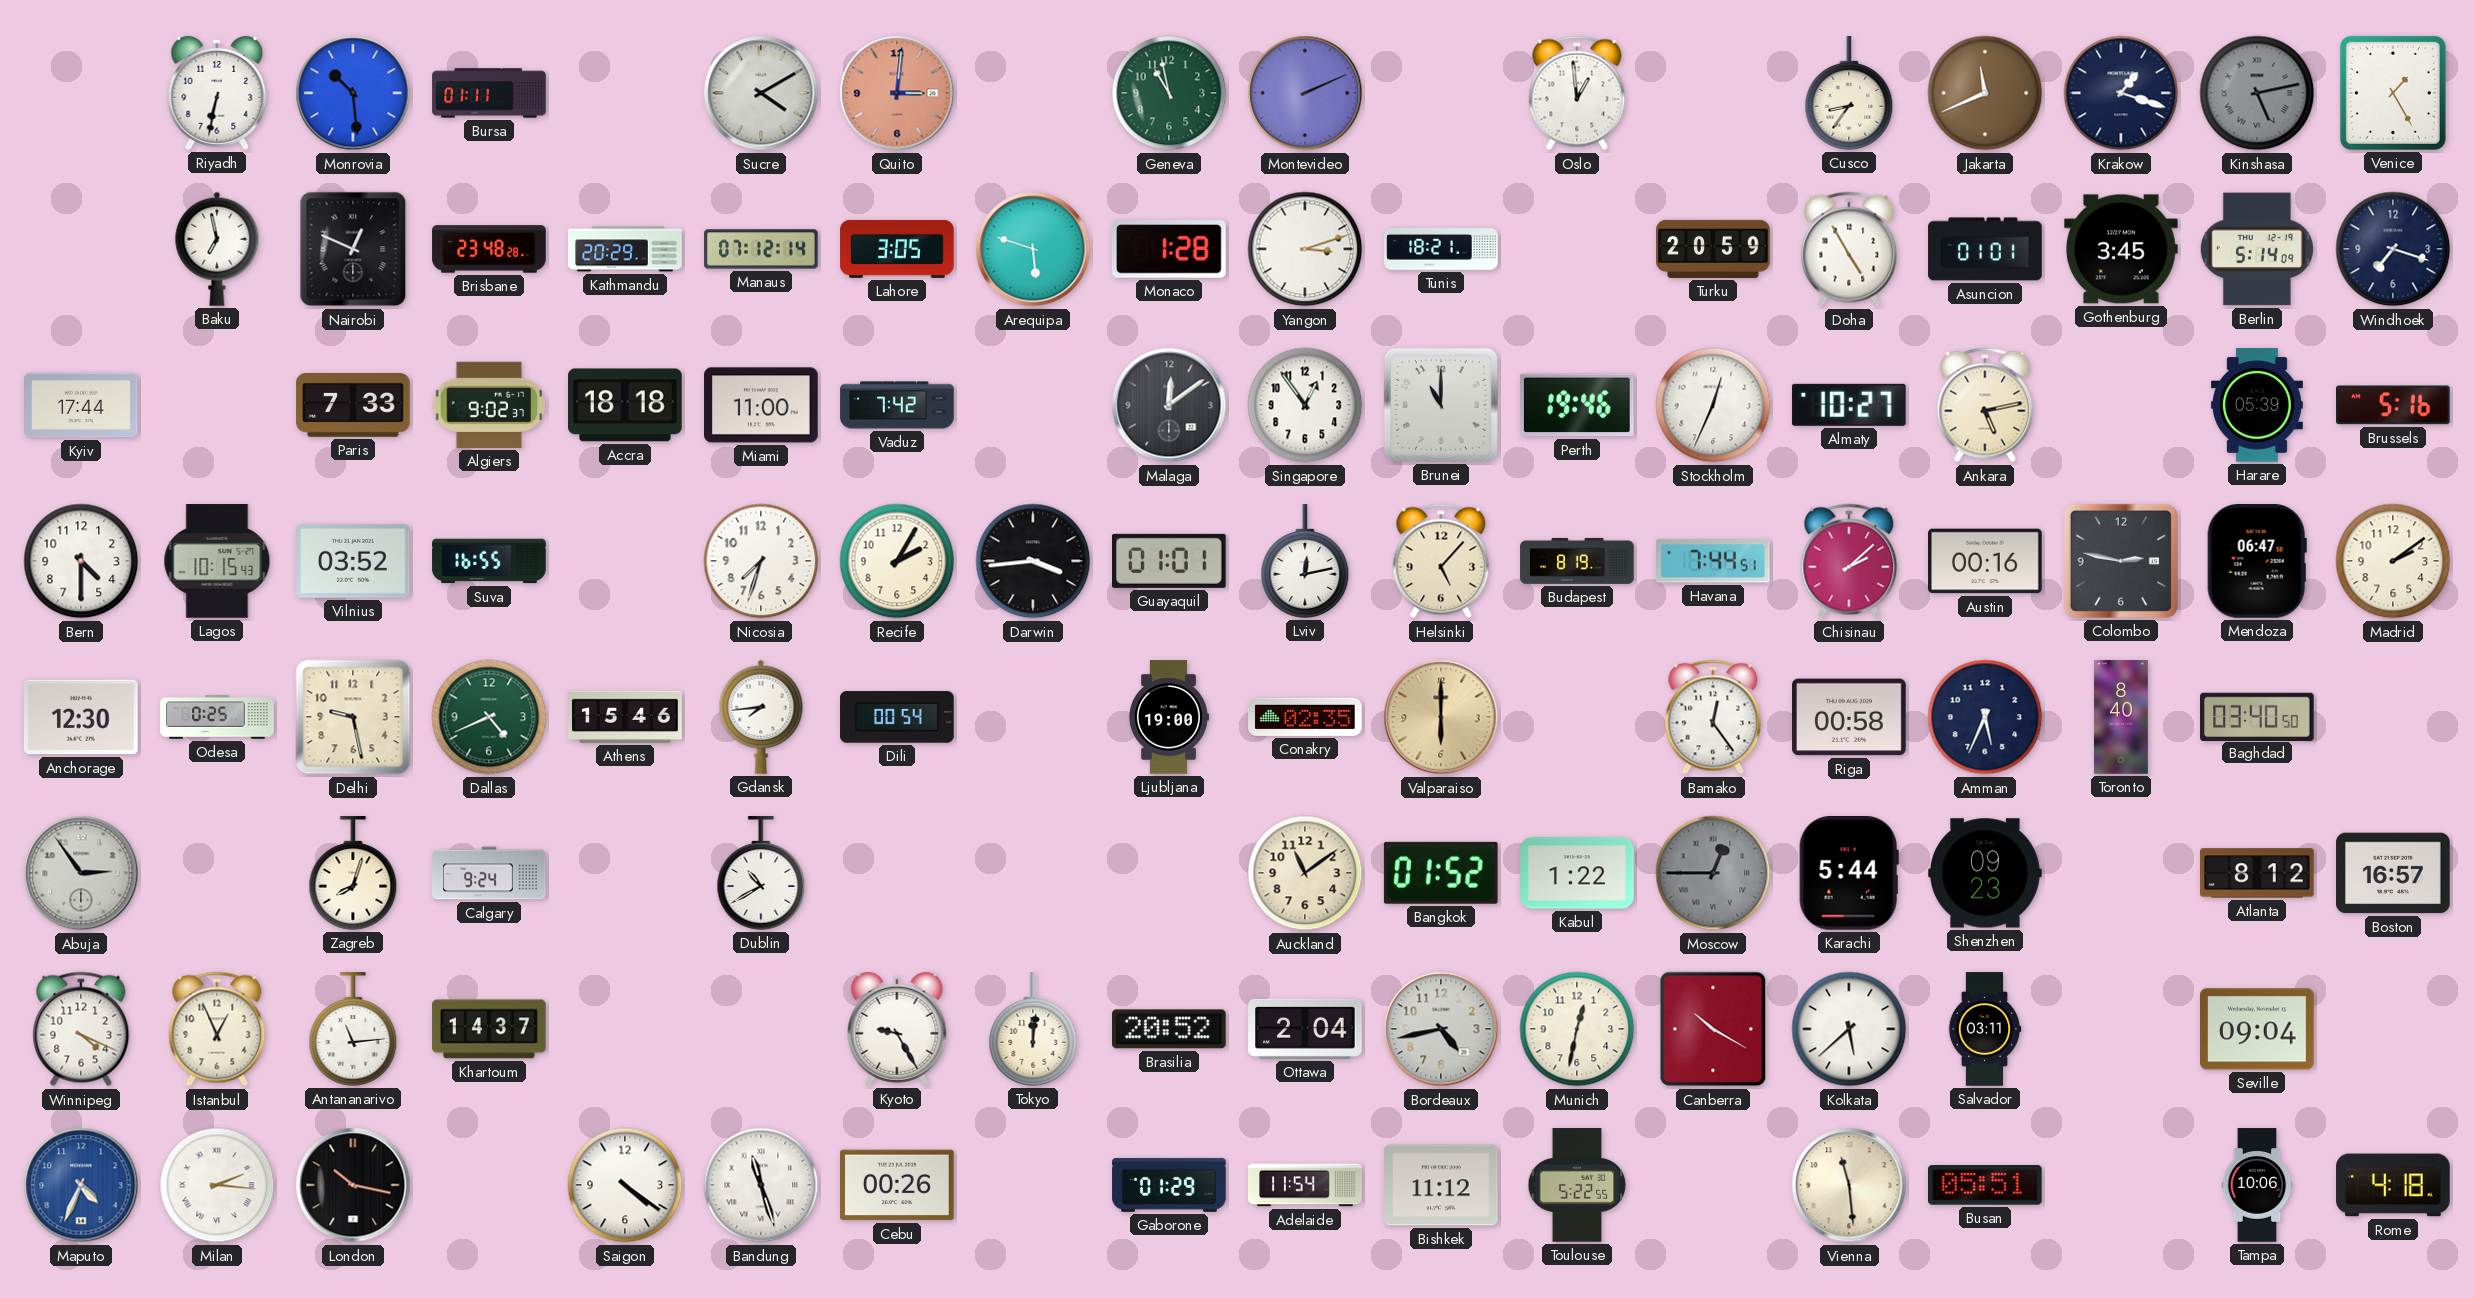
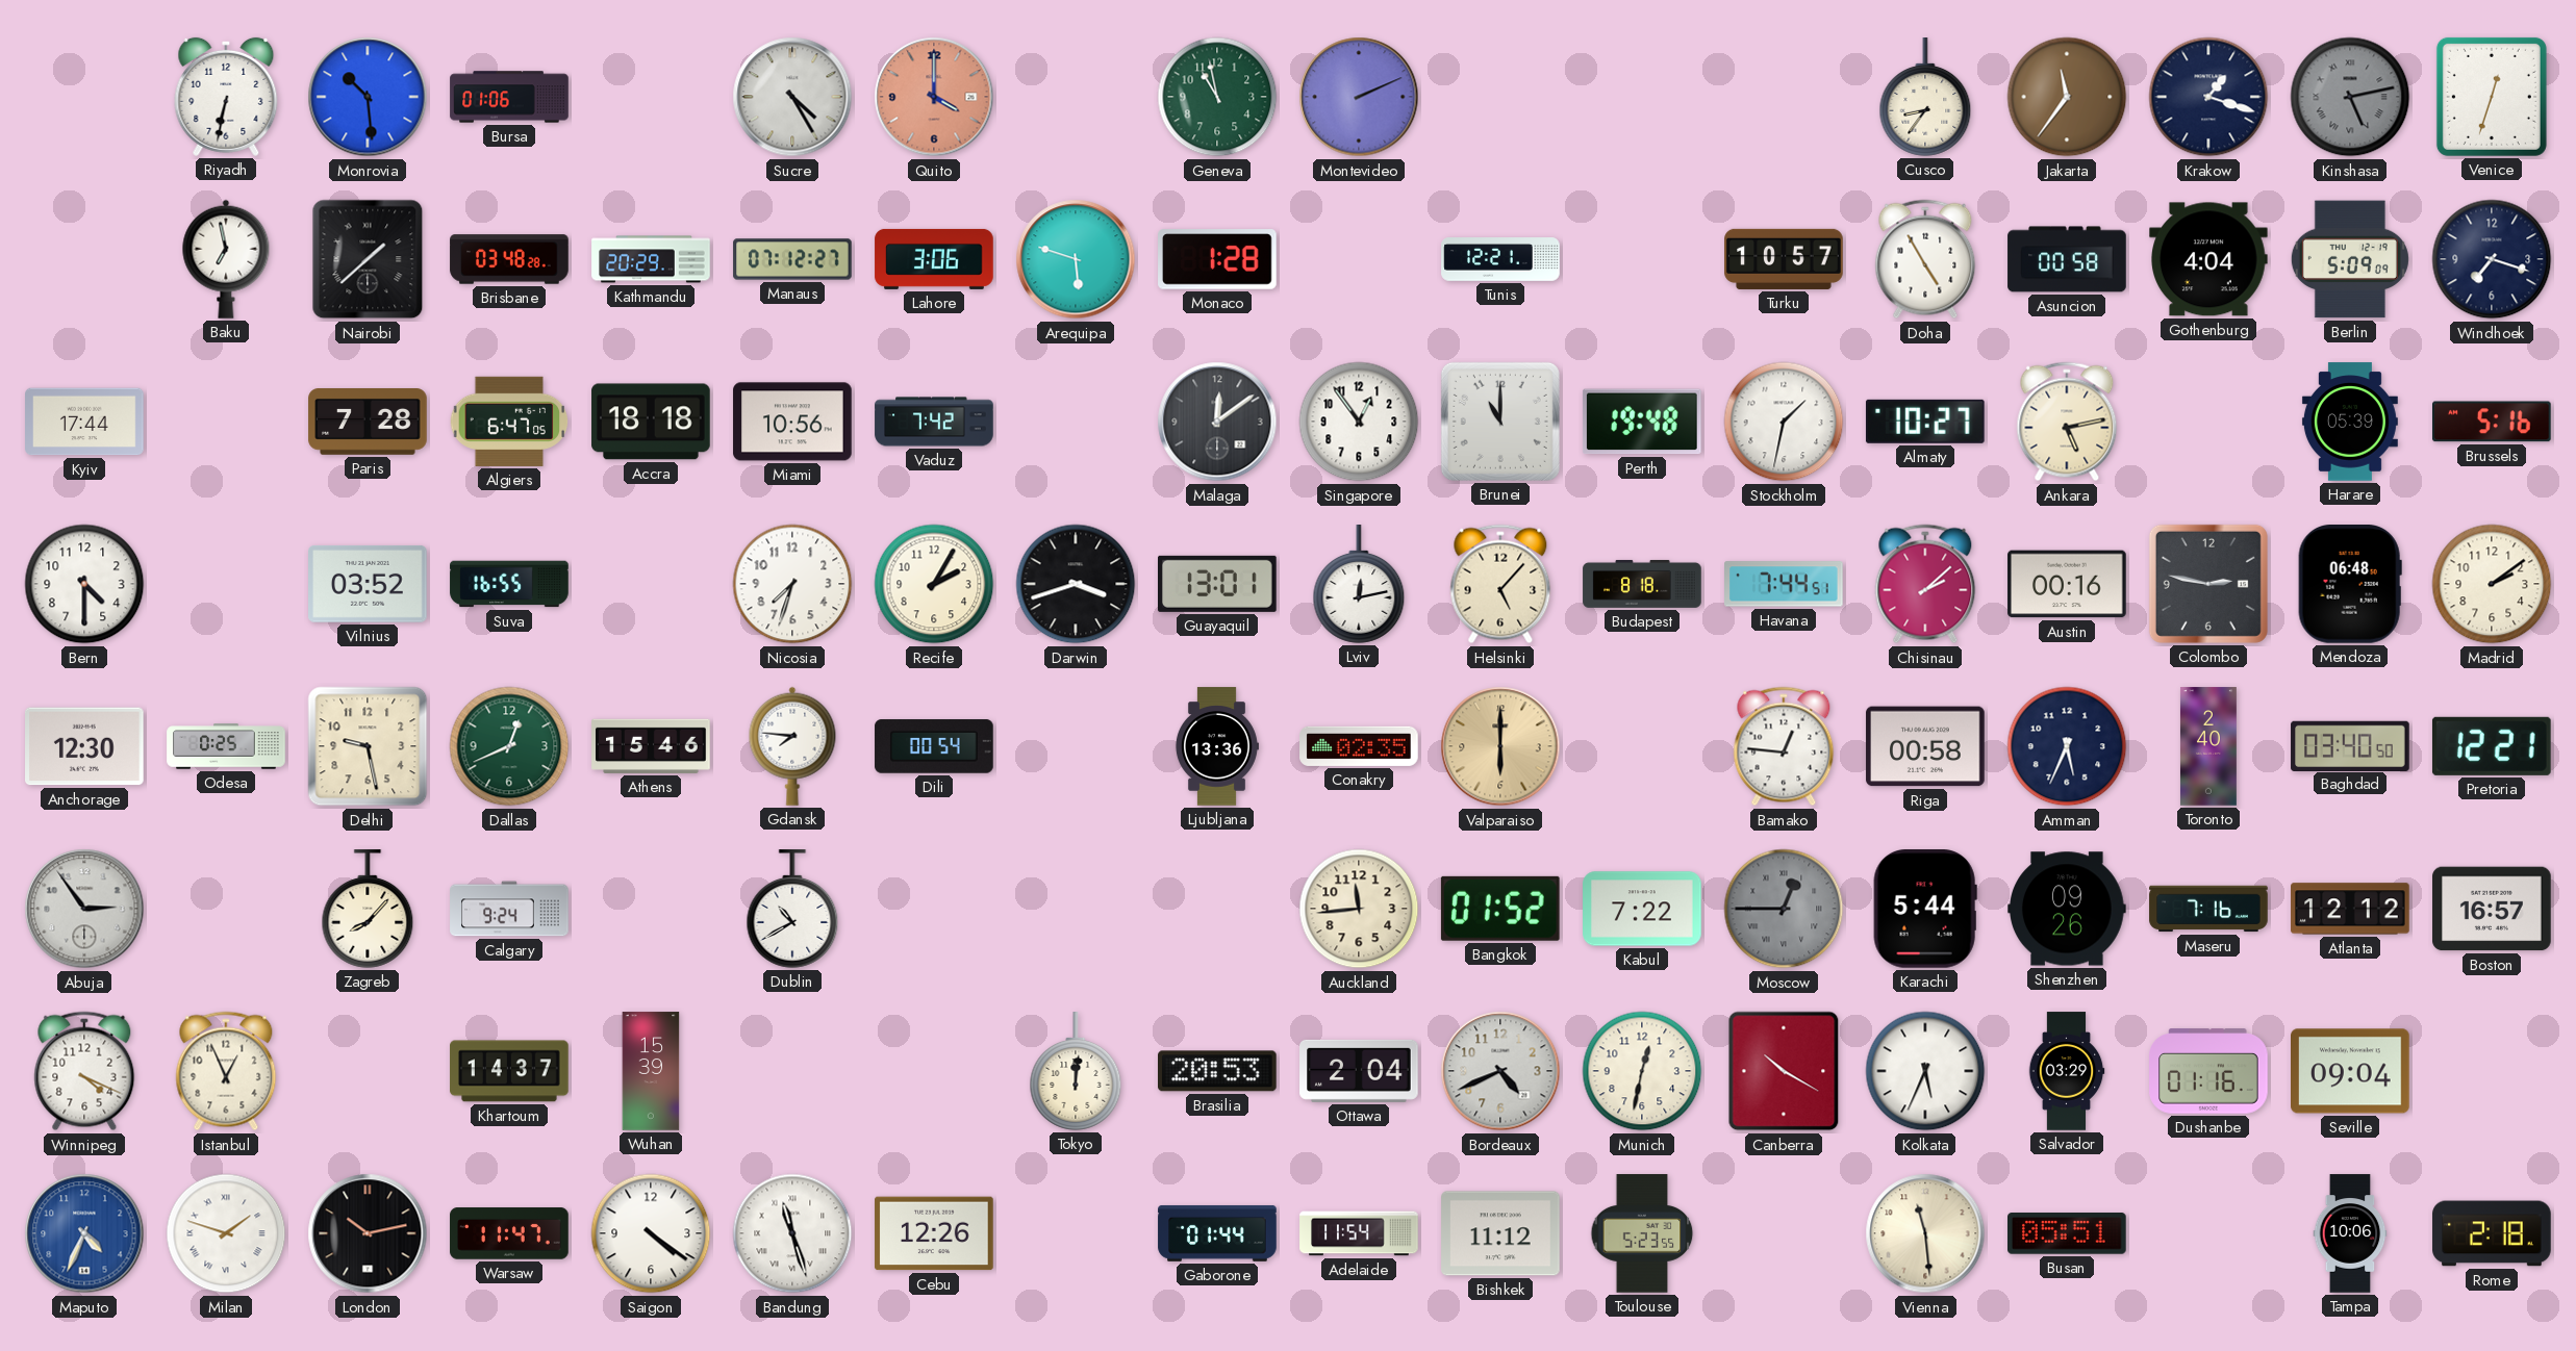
Bursa: 01:11 -> 01:06 (509, 97)
Sucre: 4:10 -> 4:25 (792, 97)
Quito: 3:01 -> 4:00 (934, 97)
Oslo: 12:59 -> none (1577, 93)
Jakarta: 11:41 -> 11:36 (2067, 97)
Venice: 1:25 -> 12:33 (2492, 97)
Nairobi: 12:49 -> 1:38 (368, 259)
Brisbane: 23:48 -> 03:48 (509, 259)
Manaus: 07:12:14 -> 07:12:27 (792, 259)
Lahore: 3:05 -> 3:06 (934, 259)
Yangon: 3:12 -> none (1305, 249)
Tunis: 18:21 -> 12:21 (1500, 260)
Turku: 20:59 -> 10:57 (1784, 259)
Asuncion: 01:01 -> 00:58 (2067, 259)
Gothenburg: 3:45 -> 4:04 (2209, 259)
Berlin: 5:14 -> 5:09 (2350, 259)
Paris: 7:33 -> 7:28 (368, 423)
Algiers: 9:02 -> 6:47 (509, 422)
Miami: 11:00 -> 10:56 (792, 422)
Perth: 19:46 -> 19:48 (1642, 422)
Stockholm: 12:34 -> 1:32 (1784, 422)
Lagos: 10:15 -> none (217, 561)
Darwin: 3:44 -> 3:42 (1076, 584)
Guayaquil: 01:01 -> 13:01 (1218, 584)
Budapest: 8:19 -> 8:18 (1642, 584)
Mendoza: 06:47 -> 06:48 (2350, 585)
Dallas: 4:41 -> 12:41 (509, 746)
Gdansk: 7:44 -> 7:46 (792, 746)
Ljubljana: 19:00 -> 13:36 (1216, 746)
Bamako: 12:24 -> 12:46 (1784, 746)
Toronto: 8:40 -> 2:40 (2208, 746)
Pretoria: none -> 12:21 (2492, 746)
Zagreb: 8:03 -> 8:07 (368, 909)
Auckland: 11:09 -> 11:44 (1359, 909)
Kabul: 1:22 -> 7:22 (1642, 909)
Shenzhen: 09:23 -> 09:26 (2067, 909)
Maseru: none -> 7:16 (2208, 909)
Atlanta: 8:12 -> 12:12 (2350, 909)
Antananarivo: 11:14 -> none (353, 1029)
Wuhan: none -> 15:39 (651, 1071)
Kyoto: 9:25 -> none (897, 1029)
Brasilia: 20:52 -> 20:53 (1218, 1071)
Bordeaux: 4:43 -> 4:41 (1500, 1071)
Kolkata: 5:38 -> 5:34 (1925, 1071)
Salvador: 03:11 -> 03:29 (2067, 1071)
Dushanbe: none -> 01:16 (2208, 1071)
Milan: 2:16 -> 1:48 (226, 1233)
London: 10:17 -> 10:13 (368, 1233)
Warsaw: none -> 11:47 (509, 1233)
Cebu: 00:26 -> 12:26 (934, 1233)
Gaborone: 01:29 -> 01:44 (1217, 1233)
Toulouse: 5:22 -> 5:23 (1642, 1233)
Rome: 4:18 -> 2:18 (2492, 1233)
